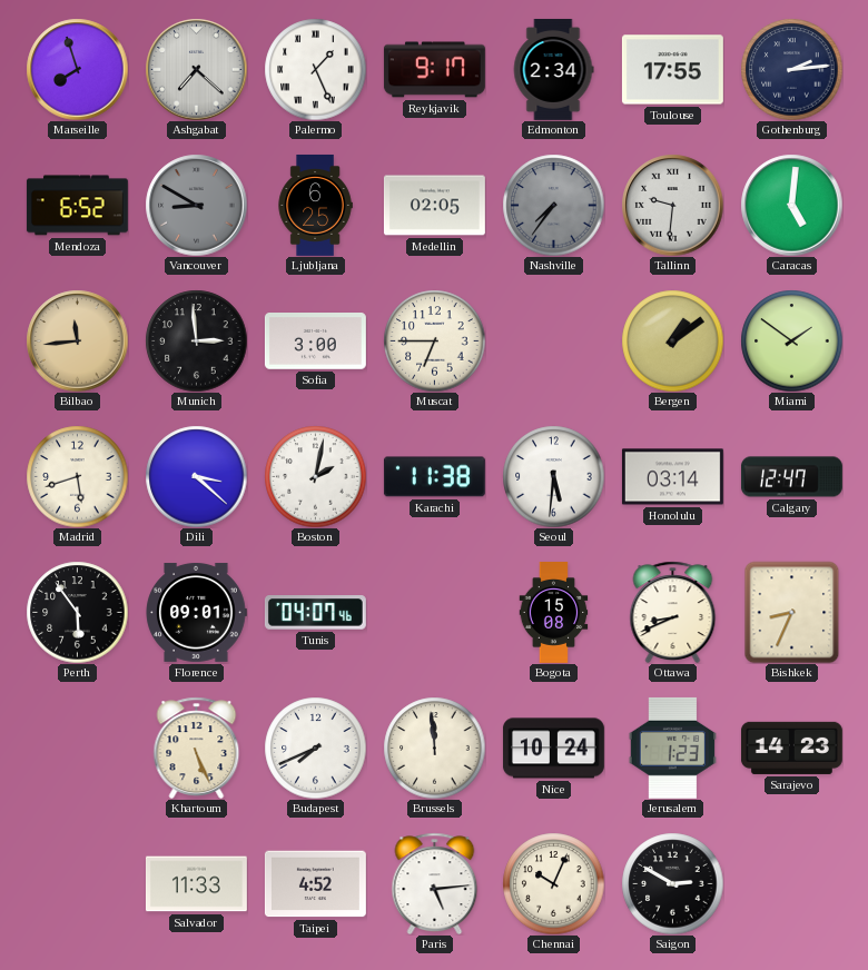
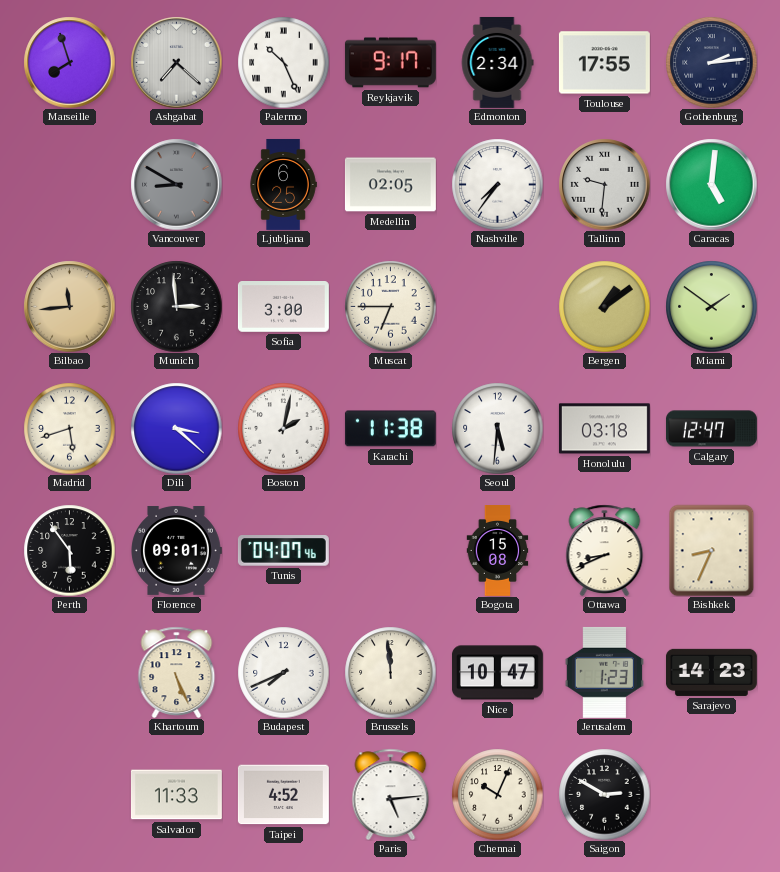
Palermo: 1:26 -> 10:26 (283, 62)
Mendoza: 6:52 -> none (77, 206)
Nashville dial: grey -> white (497, 184)
Honolulu: 03:14 -> 03:18 (604, 429)
Nice: 10:24 -> 10:47 (497, 673)
